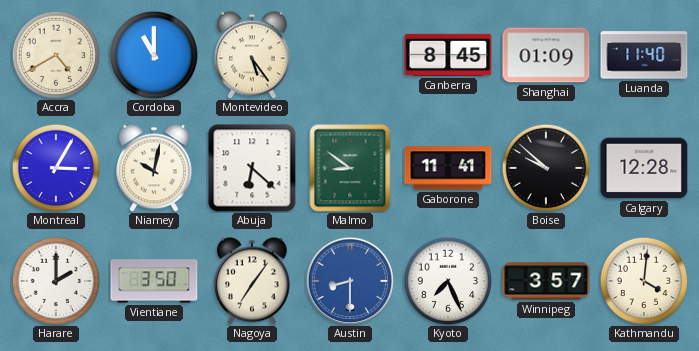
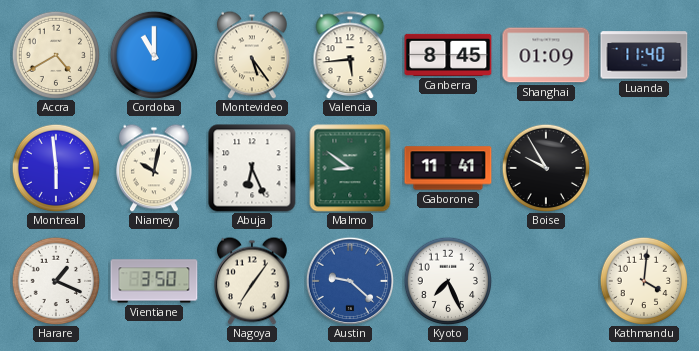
Valencia: none -> 5:44 (350, 55)
Montreal: 3:05 -> 5:59 (56, 168)
Abuja: 6:22 -> 6:26 (252, 168)
Boise: 9:52 -> 9:55 (546, 168)
Calgary: 12:28 -> none (644, 168)
Harare: 2:00 -> 1:19 (56, 281)
Austin: 8:30 -> 9:22 (349, 280)
Winnipeg: 3:57 -> none (546, 281)
